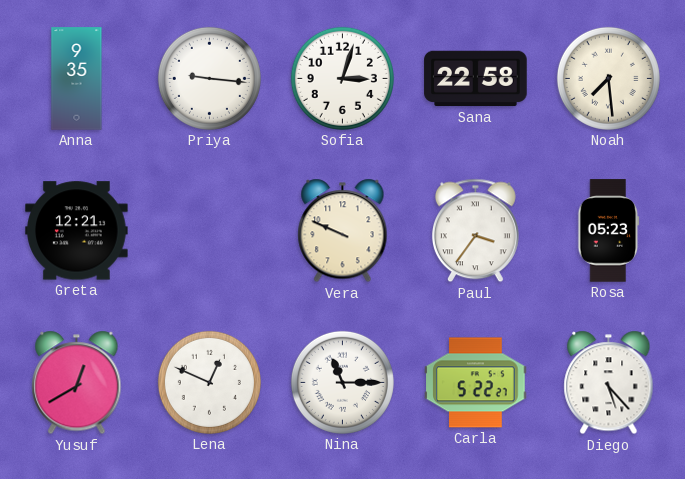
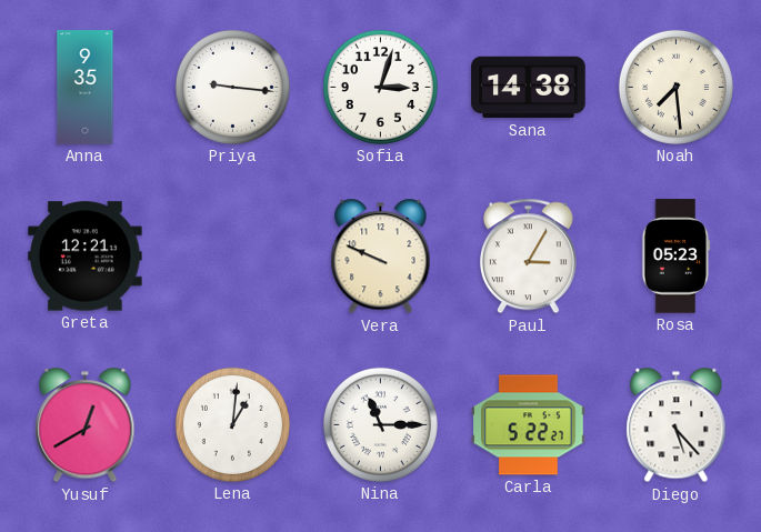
Sana: 22:58 -> 14:38 (529, 88)
Paul: 3:36 -> 3:05 (528, 257)
Lena: 12:49 -> 1:01 (232, 424)
